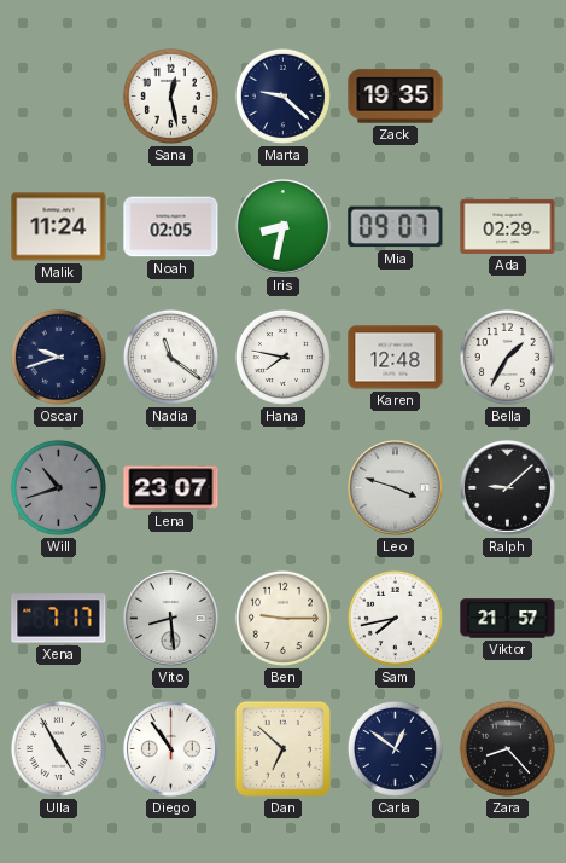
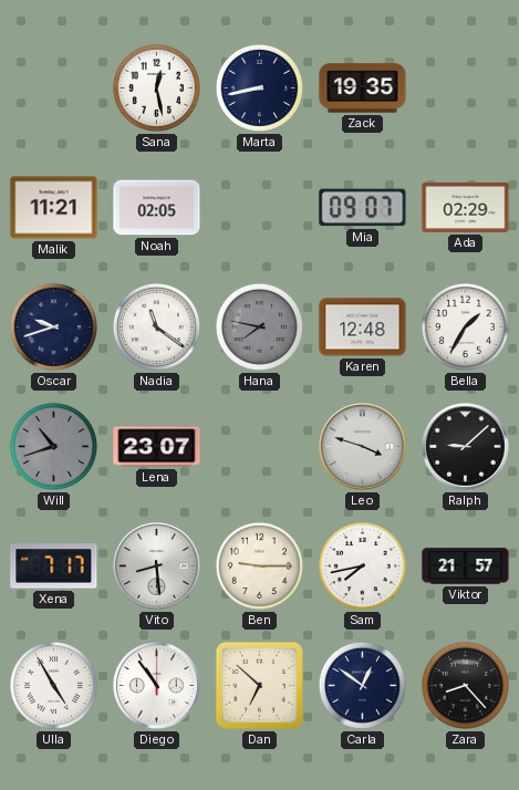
Marta: 9:22 -> 8:43 (259, 87)
Malik: 11:24 -> 11:21 (54, 208)
Iris: 8:32 -> none (284, 227)
Hana dial: white -> grey (259, 326)
